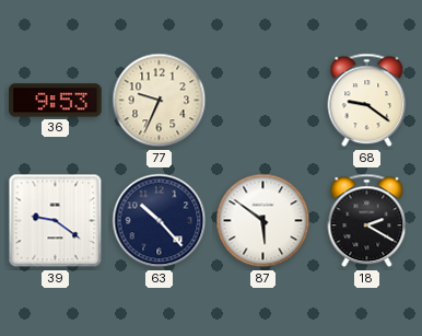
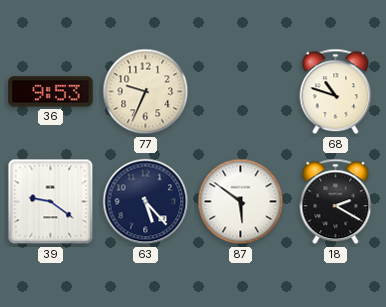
68: 9:21 -> 10:48 (336, 92)
63: 10:23 -> 5:23 (146, 202)
